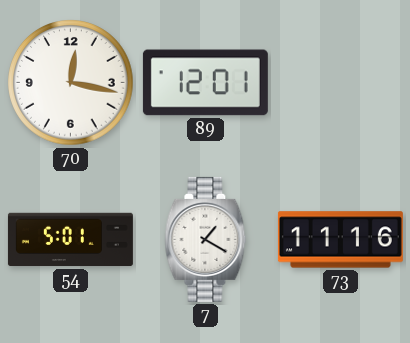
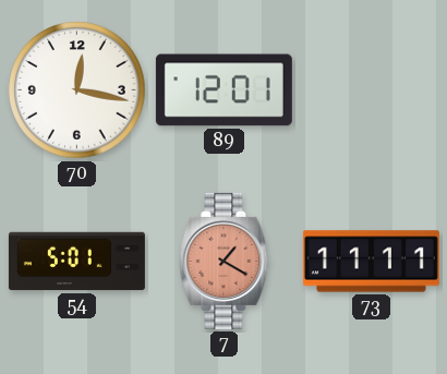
7 dial: white -> salmon (225, 261)
73: 11:16 -> 11:11 (371, 262)
